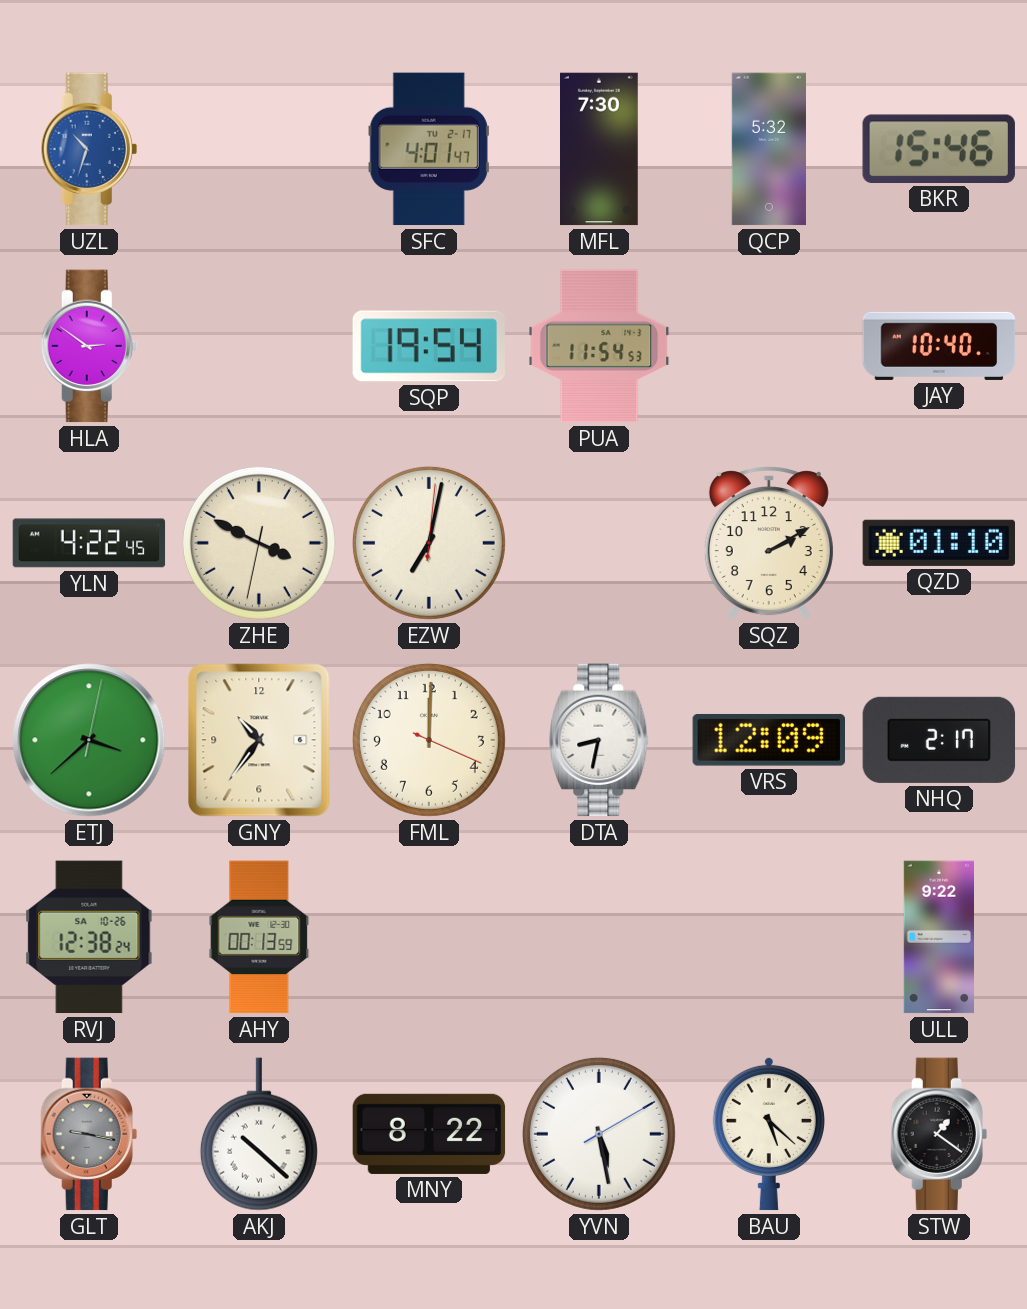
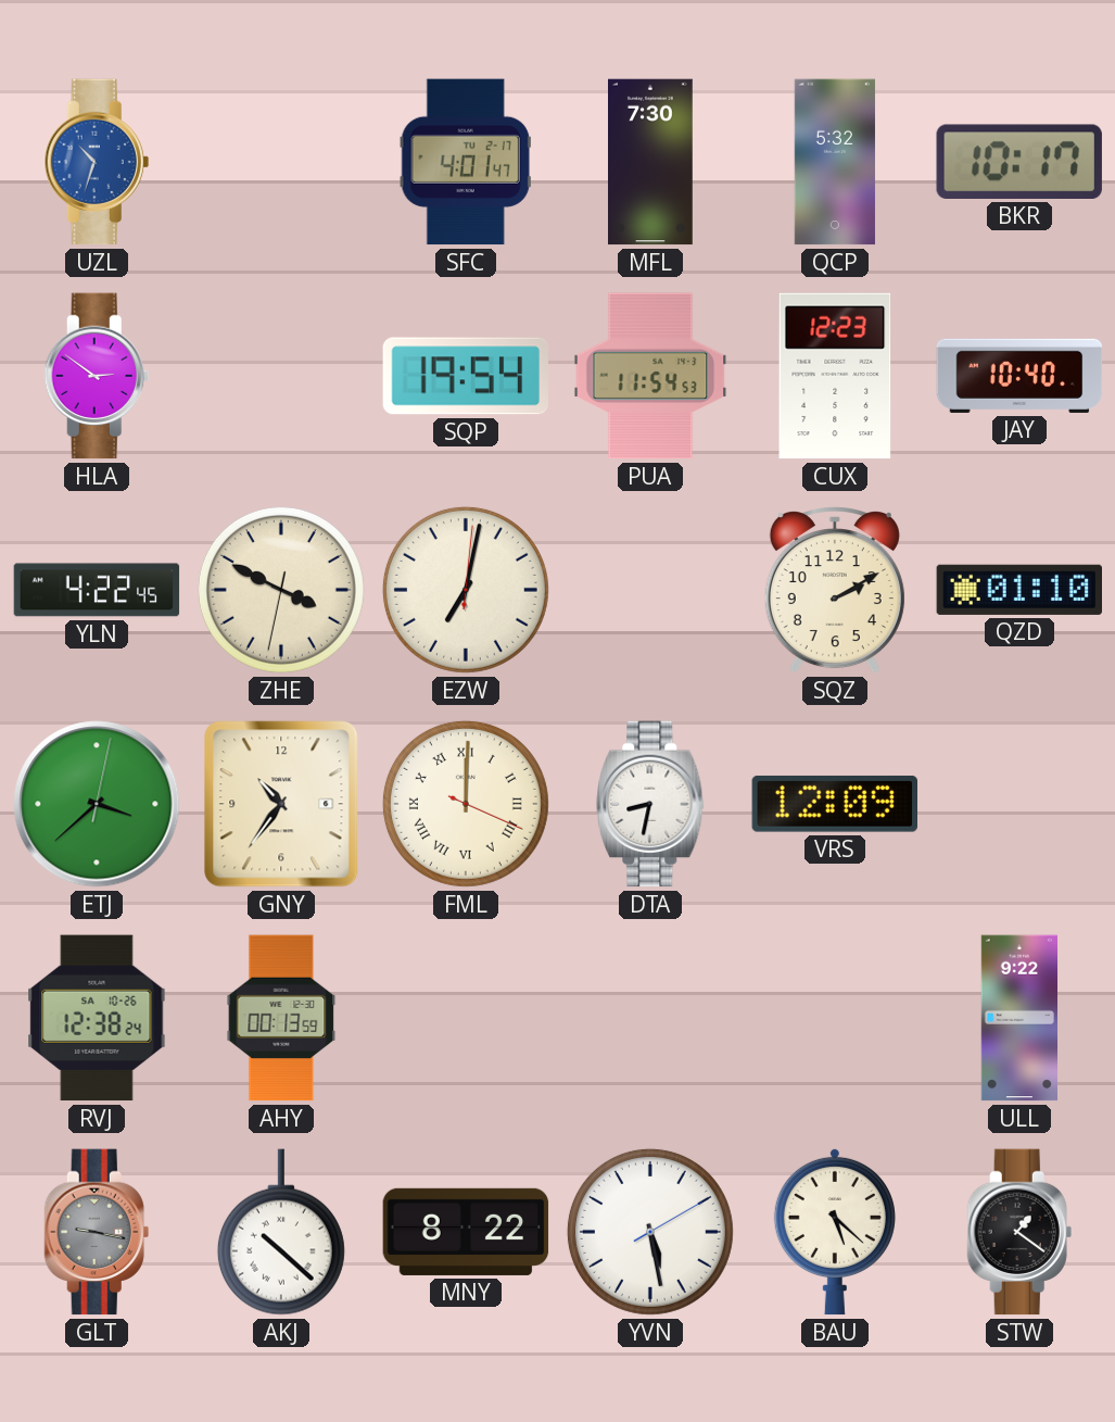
BKR: 15:46 -> 10:17 (1019, 162)
CUX: none -> 12:23 (835, 376)
FML numerals: Arabic -> Roman (466, 804)
NHQ: 2:17 -> none (939, 740)
